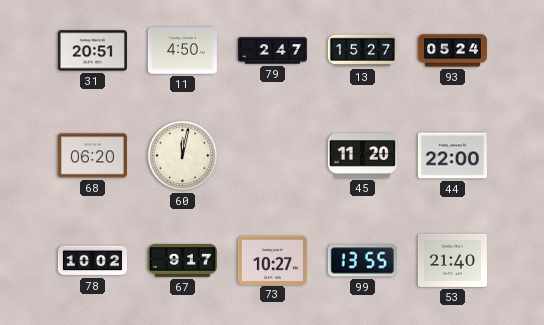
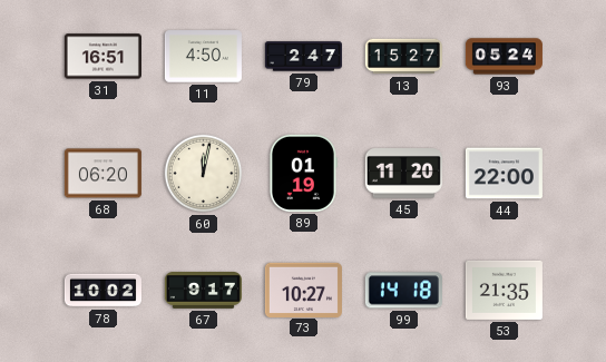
31: 20:51 -> 16:51 (102, 57)
89: none -> 01:19 (303, 173)
99: 13:55 -> 14:18 (403, 291)
53: 21:40 -> 21:35 (504, 290)
